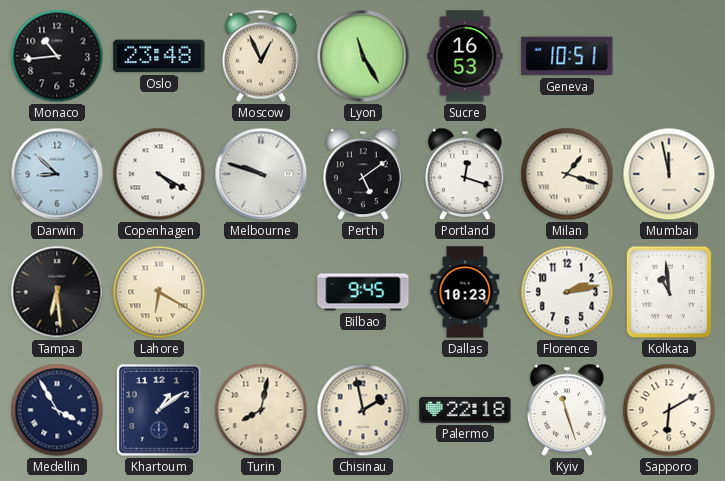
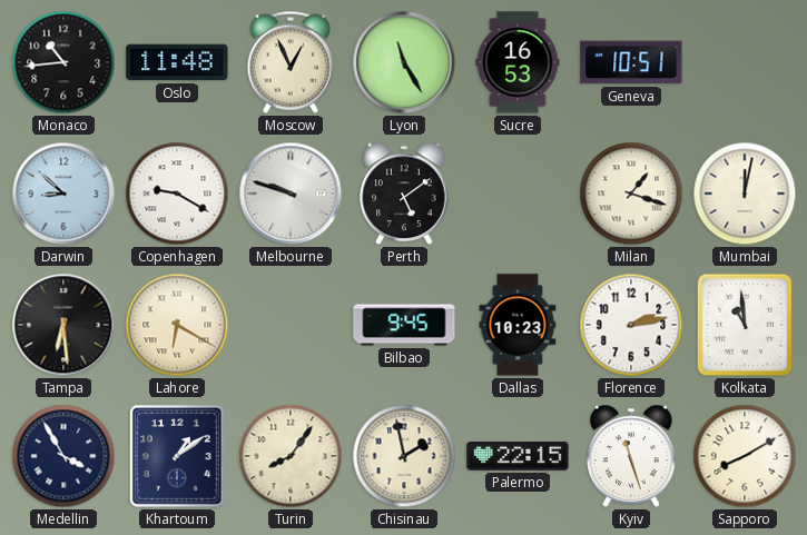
Oslo: 23:48 -> 11:48 (177, 62)
Copenhagen: 4:20 -> 9:20 (177, 194)
Portland: 12:18 -> none (465, 174)
Mumbai: 11:58 -> 12:02 (745, 194)
Turin: 8:02 -> 8:06 (291, 456)
Palermo: 22:18 -> 22:15 (518, 456)
Sapporo: 6:10 -> 8:10 (745, 456)
